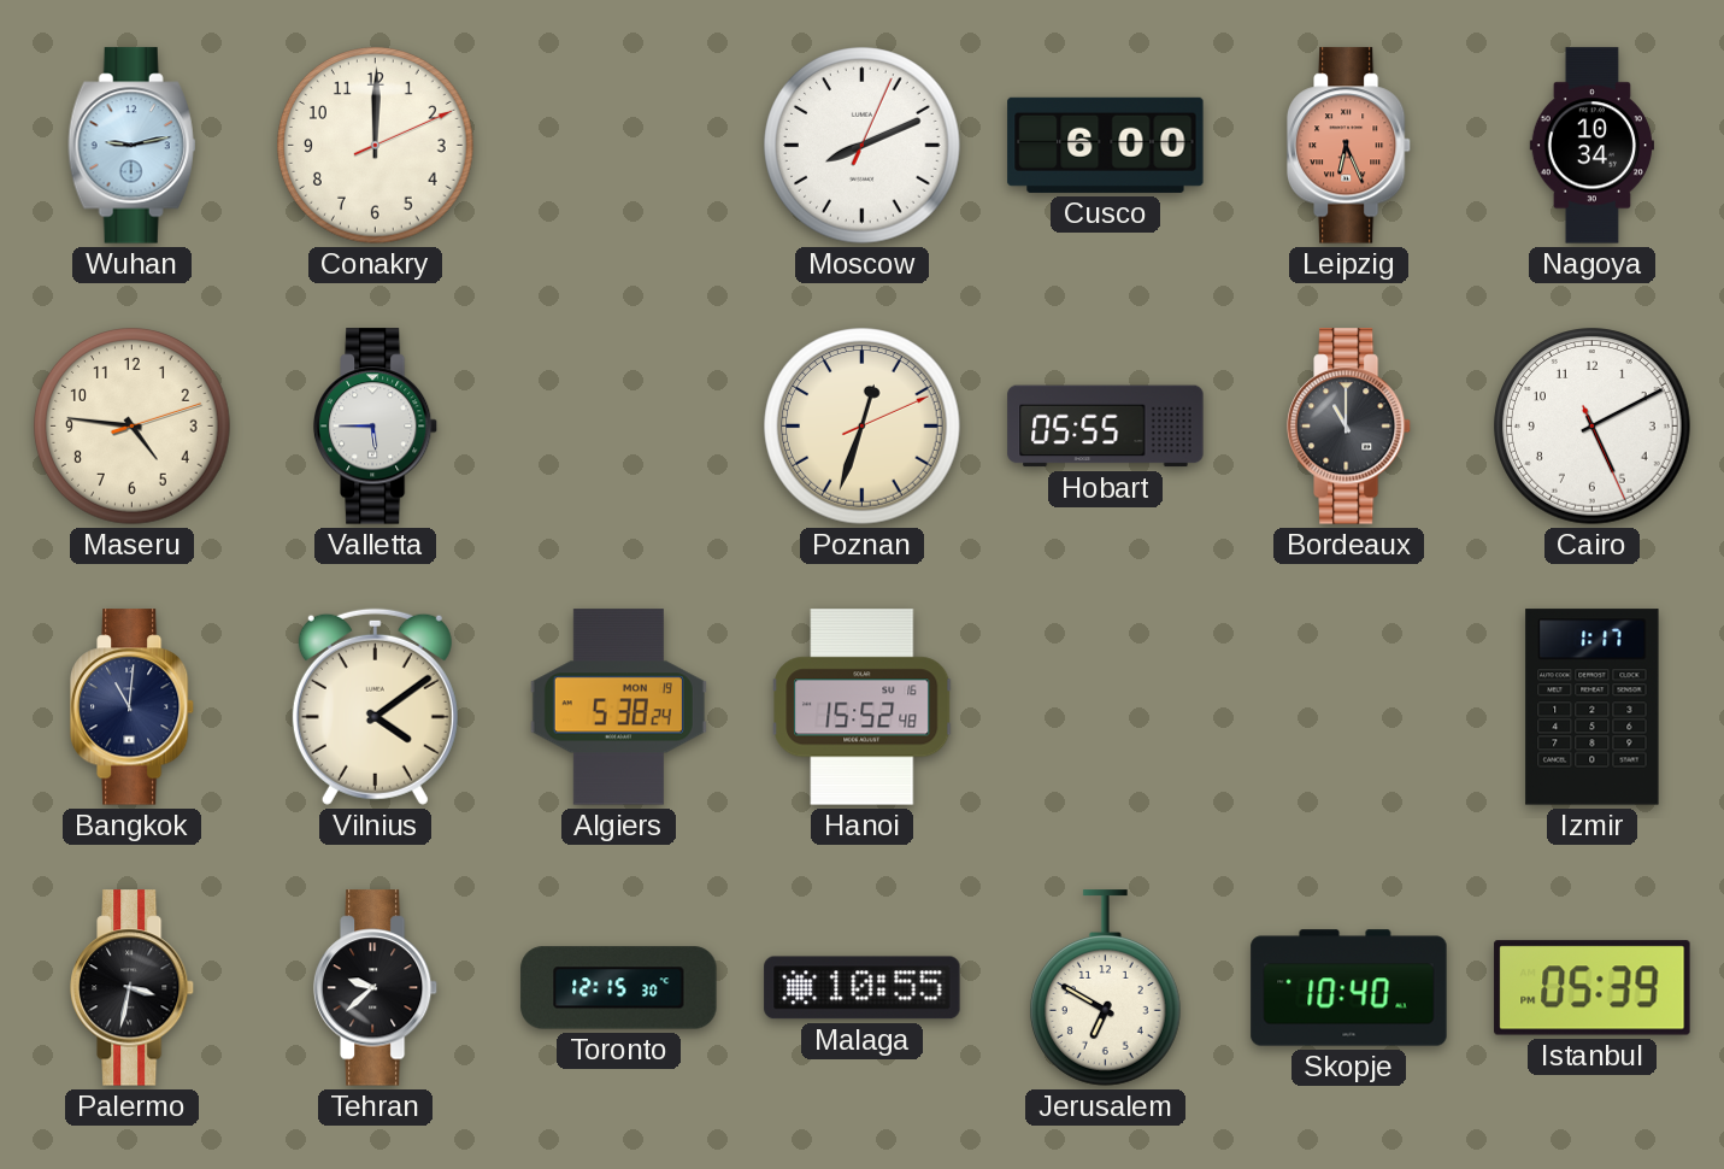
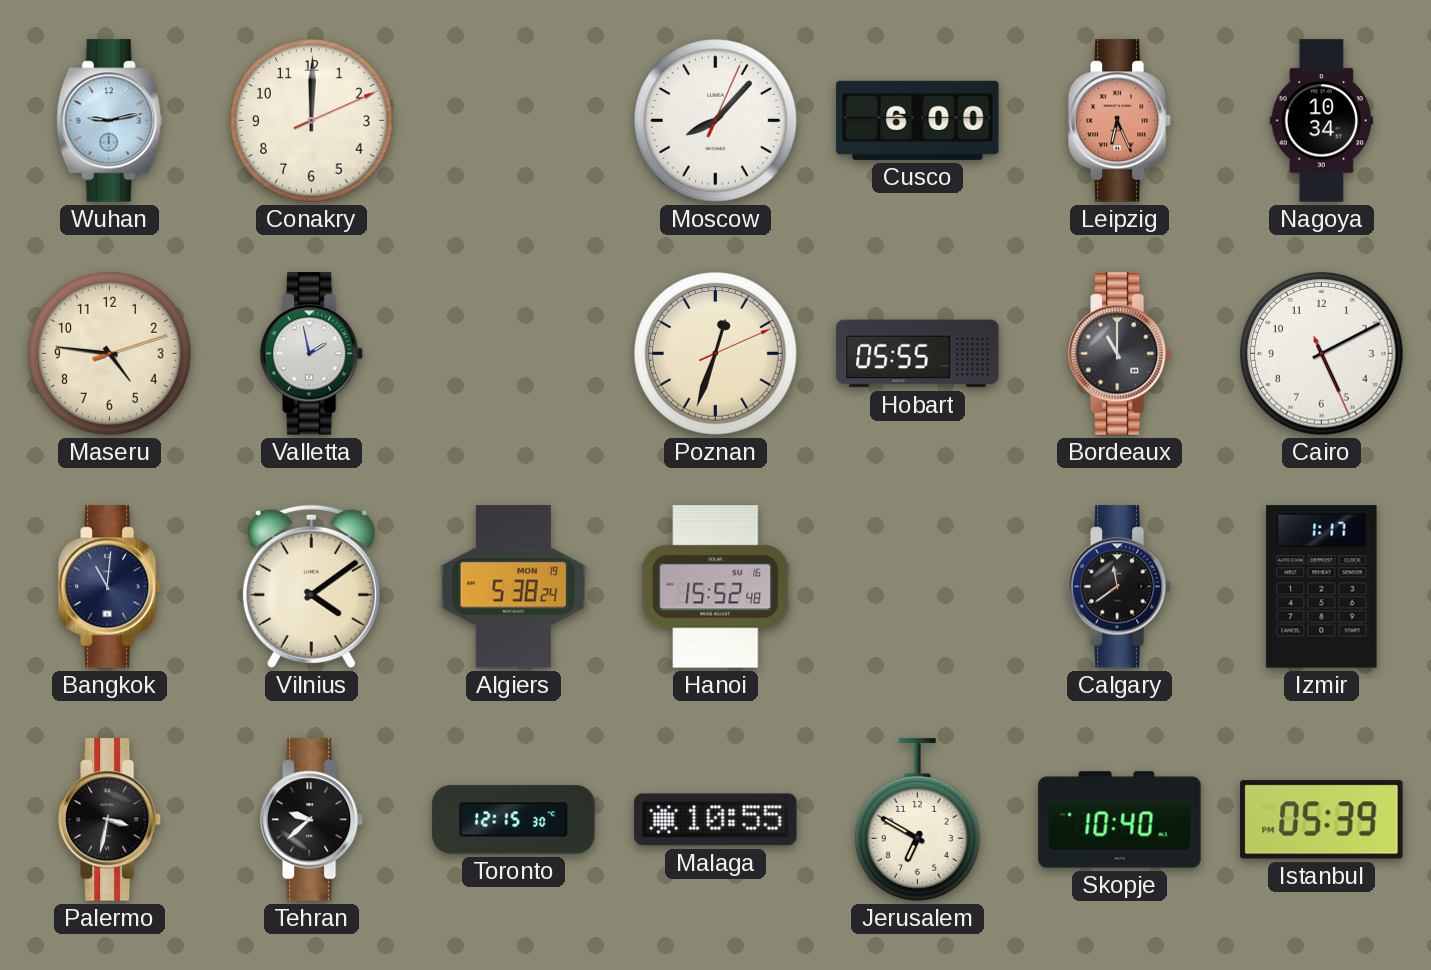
Moscow: 8:11 -> 8:07 (716, 121)
Valletta: 5:45 -> 1:58 (312, 354)
Calgary: none -> 11:39 (1120, 587)
